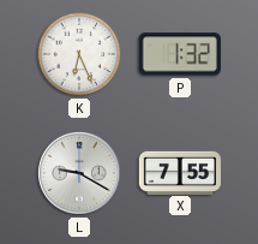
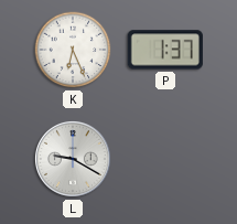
P: 1:32 -> 1:37 (165, 50)
X: 7:55 -> none (179, 172)
